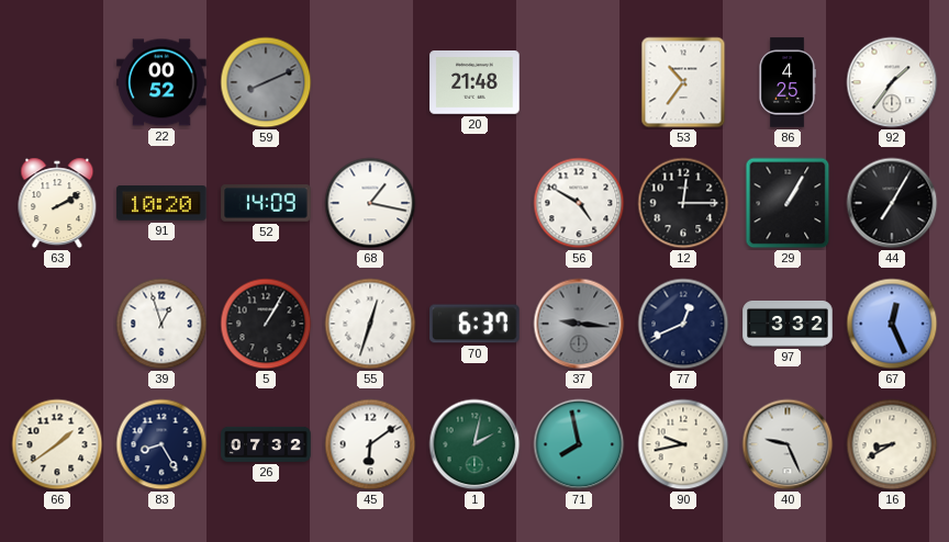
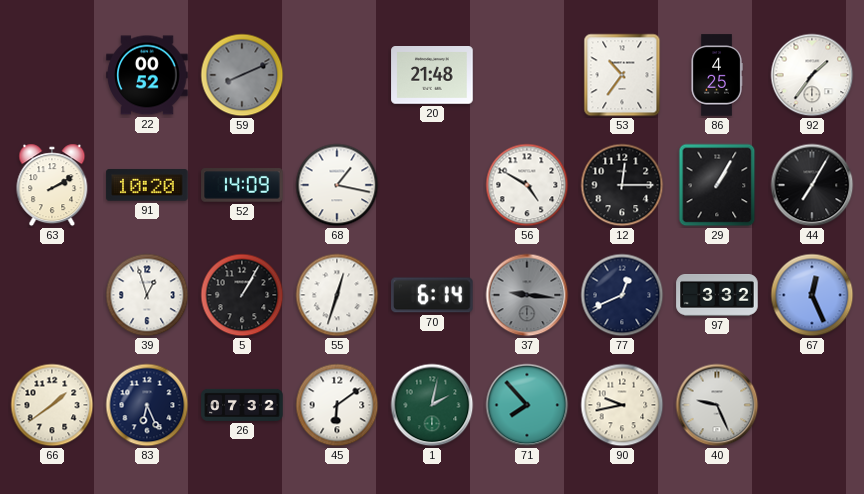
70: 6:37 -> 6:14 (432, 295)
83: 8:25 -> 6:26 (147, 405)
71: 7:58 -> 7:53 (527, 405)
16: 8:40 -> none (892, 444)
